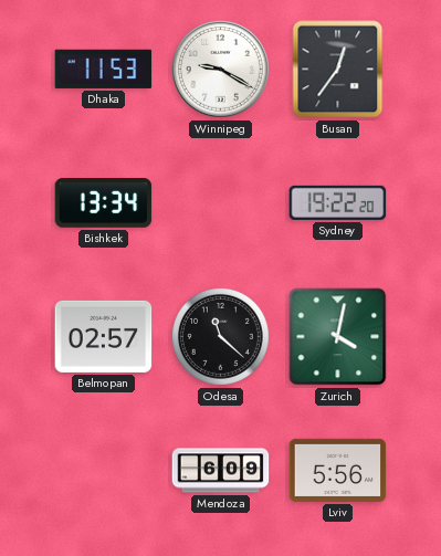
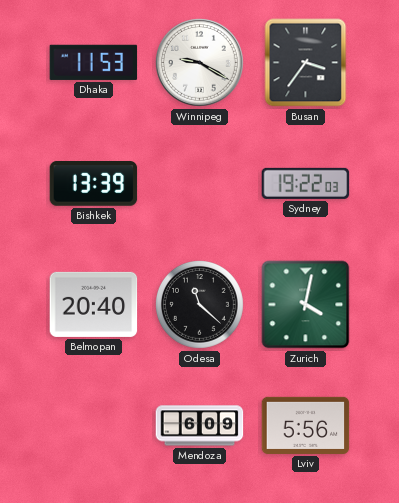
Busan: 12:36 -> 3:36 (306, 63)
Bishkek: 13:34 -> 13:39 (94, 184)
Sydney: 19:22:20 -> 19:22:03 (306, 183)
Belmopan: 02:57 -> 20:40 (94, 304)
